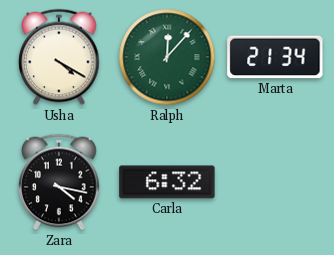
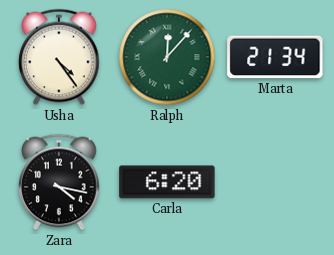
Usha: 4:20 -> 4:24 (59, 57)
Carla: 6:32 -> 6:20 (167, 182)
